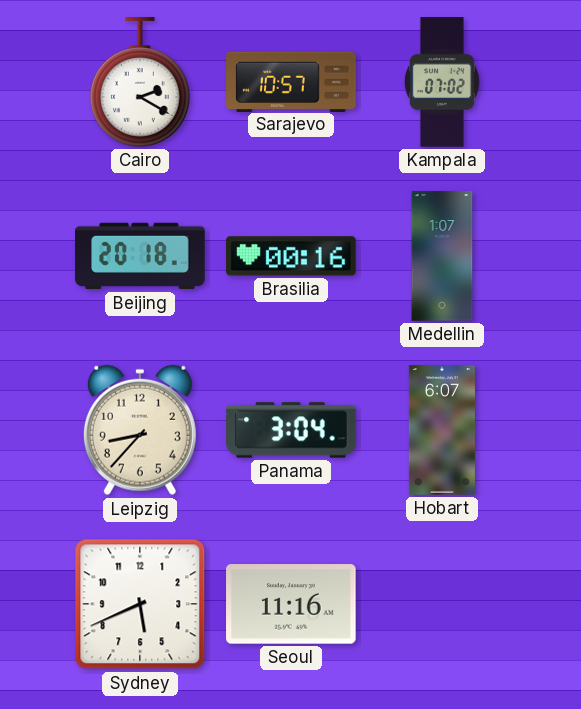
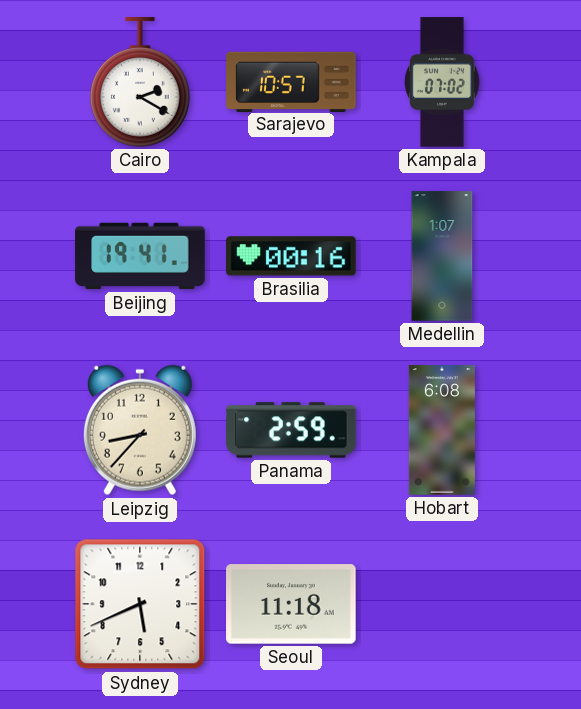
Beijing: 20:18 -> 19:41 (140, 256)
Panama: 3:04 -> 2:59 (291, 430)
Hobart: 6:07 -> 6:08 (442, 430)
Seoul: 11:16 -> 11:18 (291, 604)
